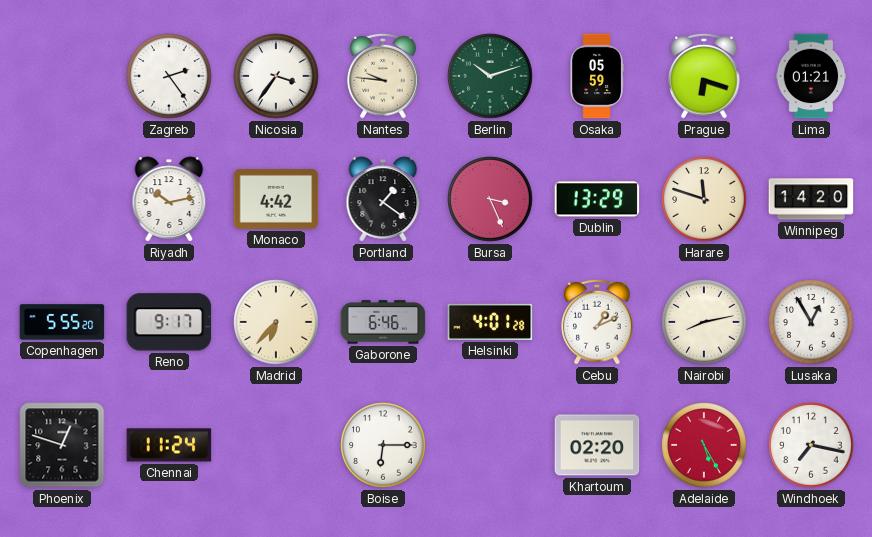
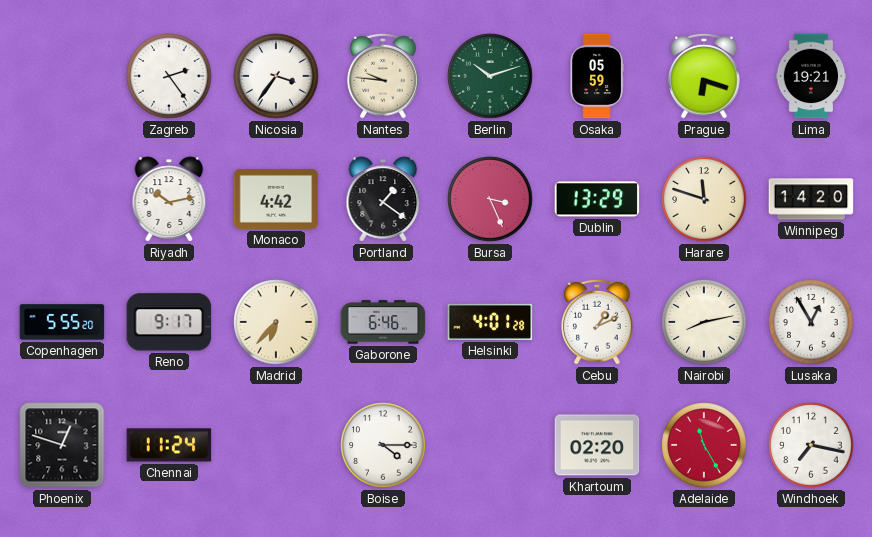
Lima: 01:21 -> 19:21 (811, 76)
Boise: 6:15 -> 4:15 (383, 445)
Adelaide: 5:25 -> 11:25 (704, 445)
